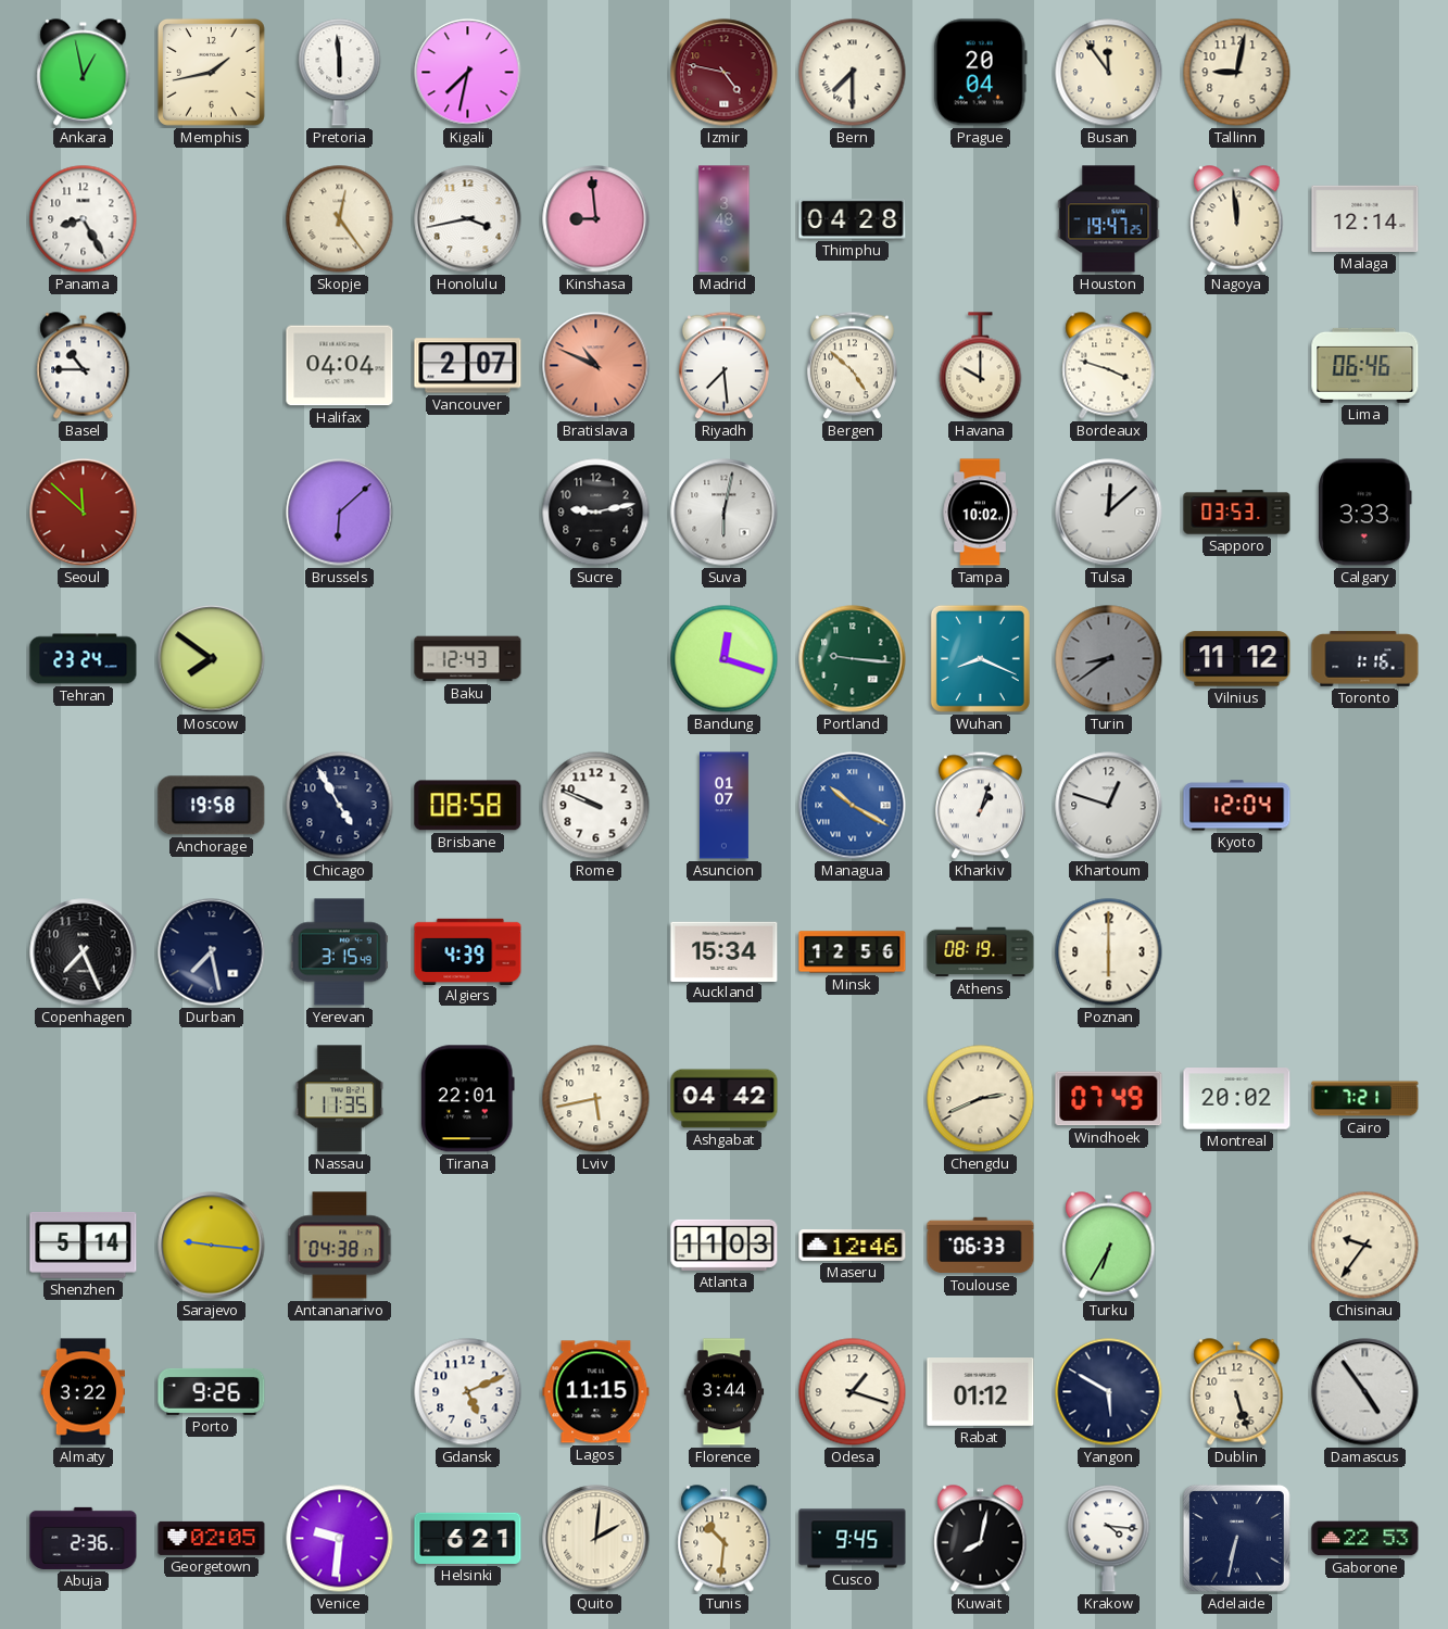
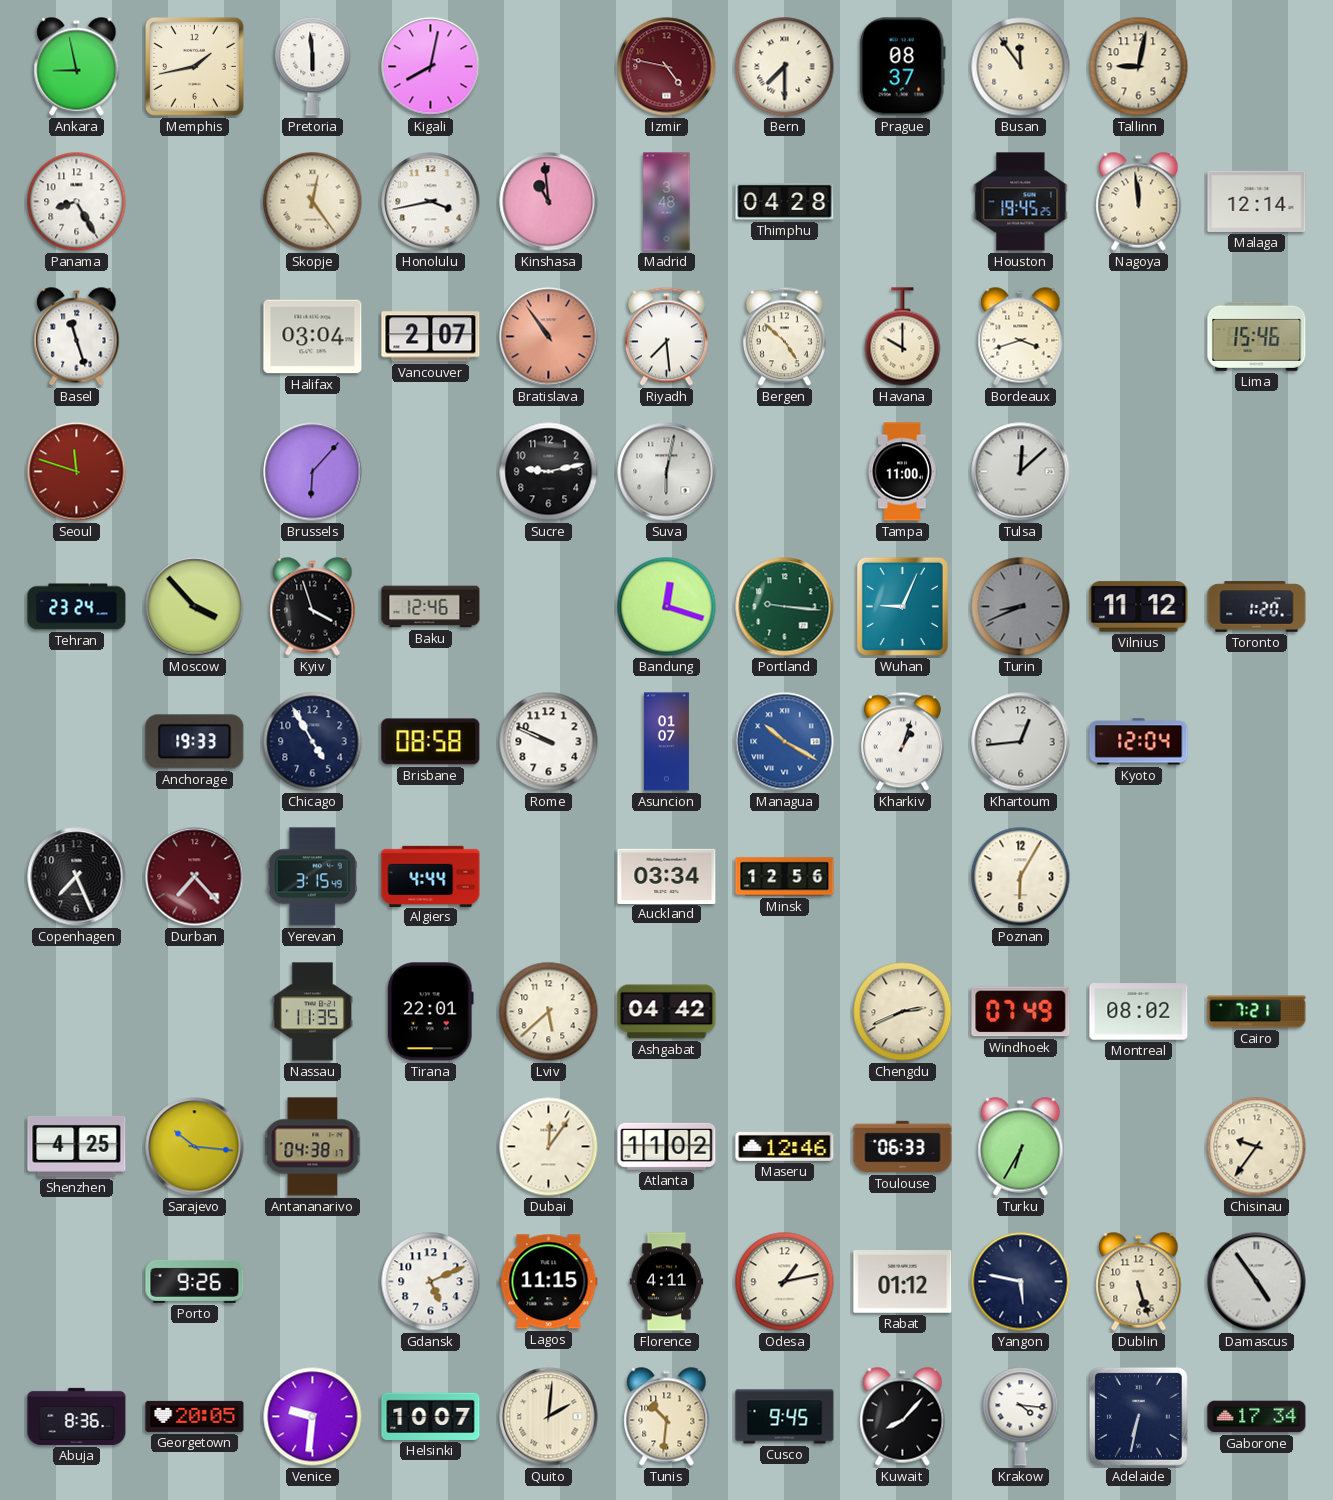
Ankara: 12:58 -> 8:58 (77, 67)
Kigali: 7:32 -> 8:02 (431, 67)
Prague: 20:04 -> 08:37 (902, 67)
Kinshasa: 8:59 -> 10:59 (549, 202)
Houston: 19:47 -> 19:45 (1021, 202)
Basel: 10:45 -> 11:27 (77, 337)
Halifax: 04:04 -> 03:04 (313, 337)
Bratislava: 10:49 -> 10:54 (549, 337)
Bordeaux: 3:48 -> 3:42 (1021, 337)
Lima: 06:46 -> 15:46 (1257, 336)
Seoul: 11:52 -> 11:48 (77, 472)
Brussels: 6:08 -> 6:07 (313, 472)
Tampa: 10:02 -> 11:00 (902, 472)
Sapporo: 03:53 -> none (1237, 513)
Calgary: 3:33 -> none (1365, 513)
Moscow: 7:51 -> 3:53 (195, 607)
Kyiv: none -> 3:57 (313, 607)
Baku: 12:43 -> 12:46 (431, 607)
Wuhan: 8:19 -> 9:04 (902, 606)
Turin: 8:39 -> 8:41 (1021, 607)
Toronto: 1:16 -> 1:20 (1257, 607)
Anchorage: 19:58 -> 19:33 (195, 742)
Khartoum: 12:48 -> 12:44 (1021, 742)
Durban: 7:28 -> 7:23 (195, 877)
Durban dial: navy -> burgundy (195, 877)
Algiers: 4:39 -> 4:44 (431, 876)
Auckland: 15:34 -> 03:34 (667, 876)
Athens: 08:19 -> none (981, 952)
Poznan: 6:00 -> 6:05 (1021, 877)
Lviv: 5:43 -> 5:38 (549, 1012)
Montreal: 20:02 -> 08:02 (1139, 1012)
Shenzhen: 5:14 -> 4:25 (77, 1146)
Sarajevo: 9:16 -> 10:16 (195, 1147)
Dubai: none -> 12:06 (549, 1147)
Atlanta: 11:03 -> 11:02 (667, 1146)
Almaty: 3:22 -> none (83, 1392)
Florence: 3:44 -> 4:11 (667, 1282)
Odesa: 1:18 -> 1:13 (785, 1282)
Yangon: 5:50 -> 5:47 (1021, 1282)
Abuja: 2:36 -> 8:36 (77, 1416)
Georgetown: 02:05 -> 20:05 (195, 1416)
Helsinki: 6:21 -> 10:07 (431, 1416)
Kuwait: 8:02 -> 8:07 (903, 1417)
Gaborone: 22:53 -> 17:34 (1257, 1417)
